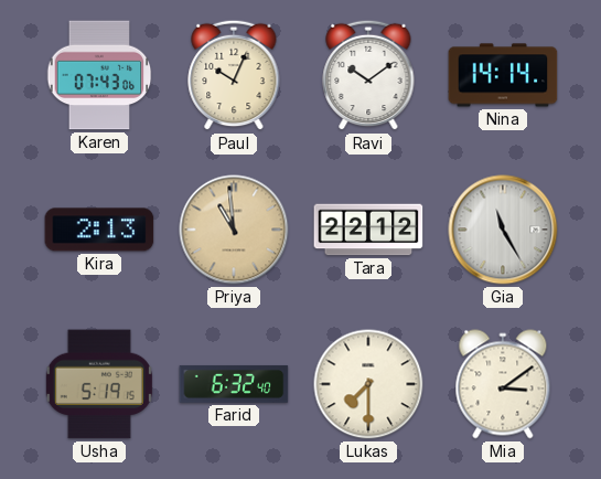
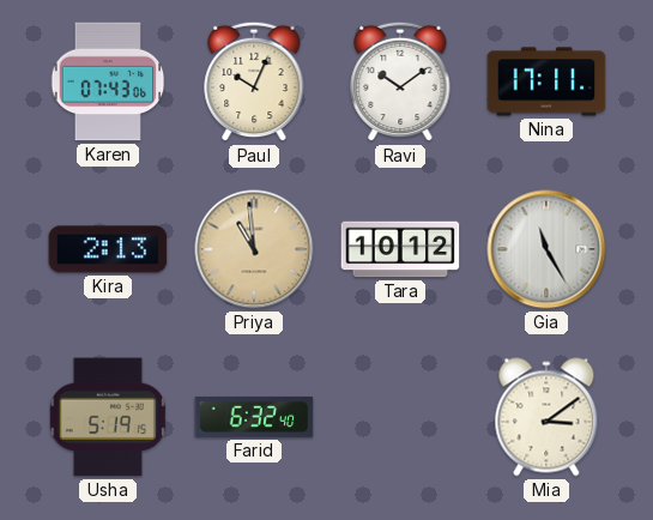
Nina: 14:14 -> 17:11 (546, 81)
Tara: 22:12 -> 10:12 (400, 249)
Lukas: 7:30 -> none (368, 384)
